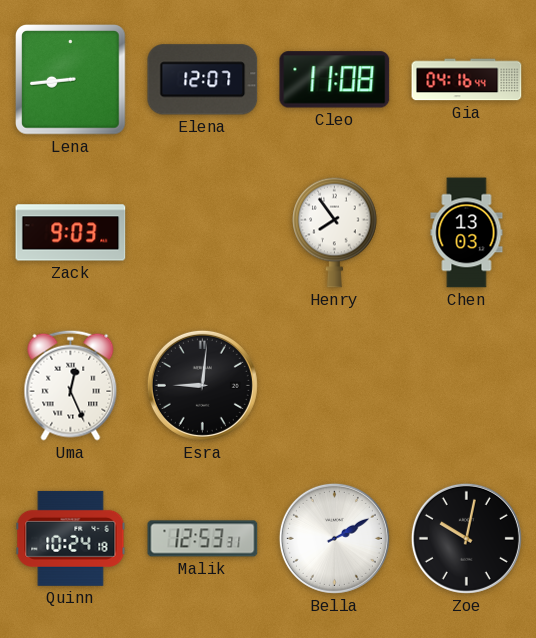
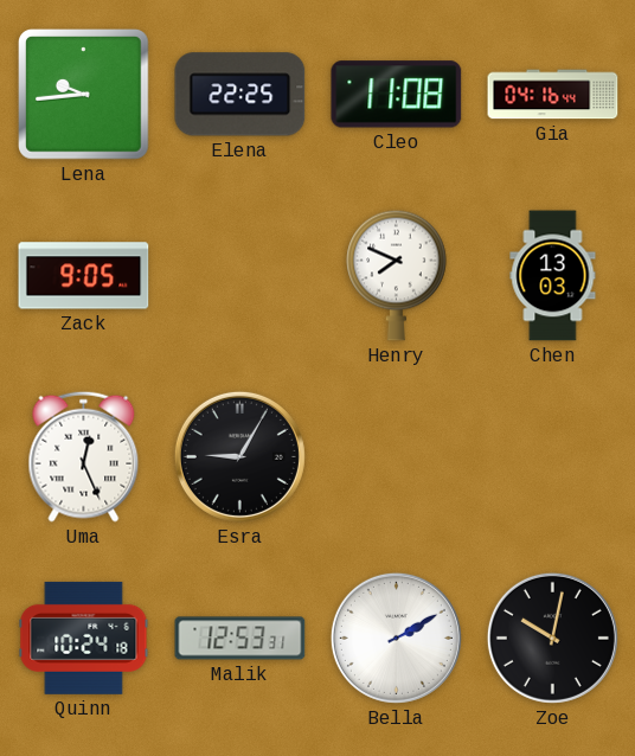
Lena: 8:44 -> 9:44 (84, 95)
Elena: 12:07 -> 22:25 (240, 95)
Zack: 9:03 -> 9:05 (84, 276)
Henry: 7:54 -> 7:49 (397, 275)
Esra: 9:01 -> 9:05 (239, 456)
